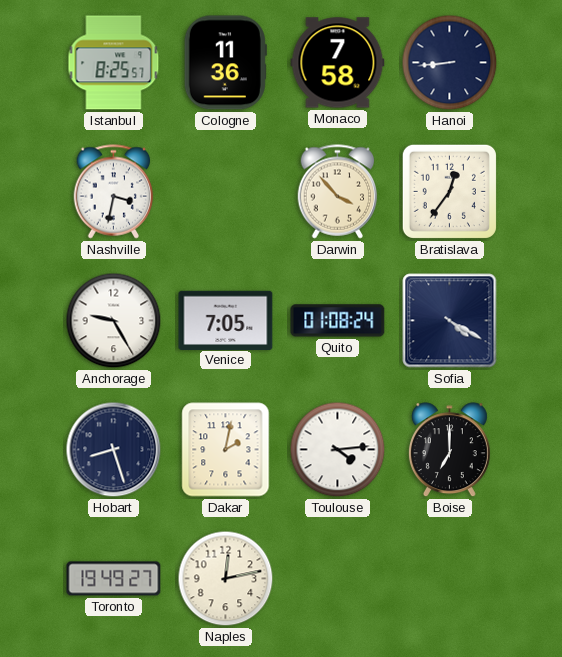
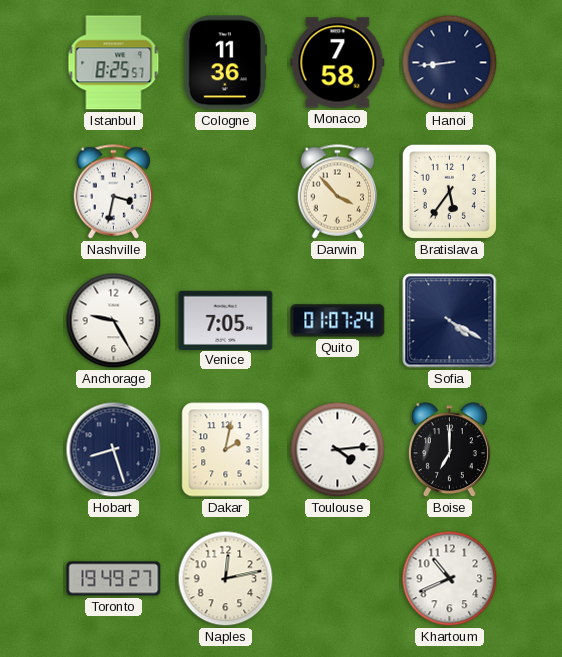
Bratislava: 12:36 -> 5:36 (449, 191)
Quito: 01:08 -> 01:07 (338, 321)
Khartoum: none -> 10:41 (450, 579)
